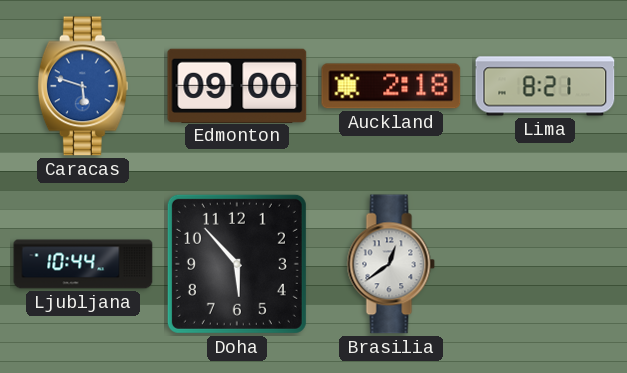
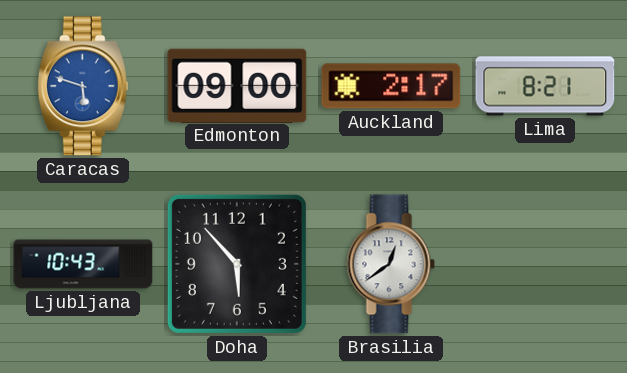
Auckland: 2:18 -> 2:17 (391, 86)
Ljubljana: 10:44 -> 10:43 (83, 264)
